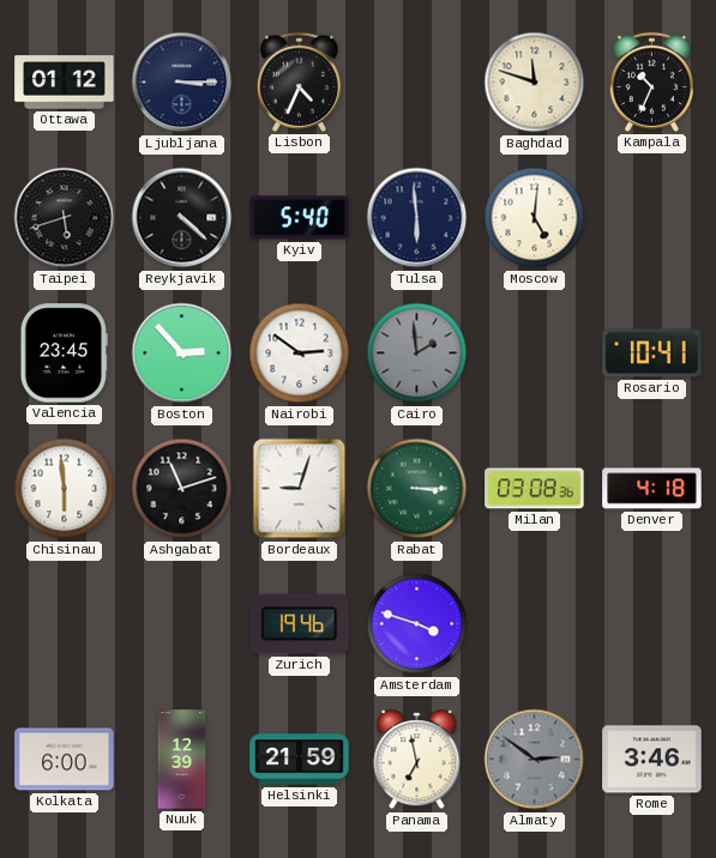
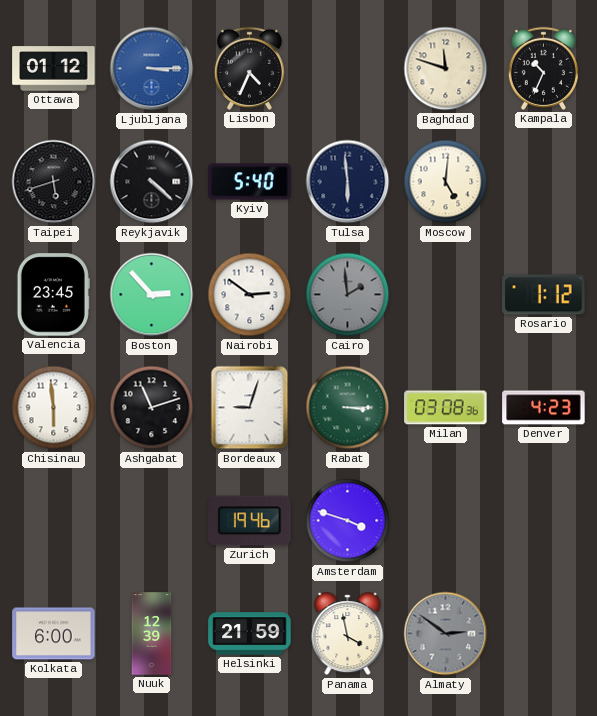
Ljubljana dial: navy -> blue (152, 69)
Rosario: 10:41 -> 1:12 (544, 295)
Denver: 4:18 -> 4:23 (544, 408)
Panama: 6:58 -> 3:58 (348, 634)
Rome: 3:46 -> none (652, 760)
